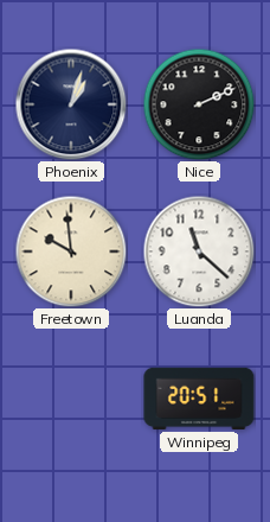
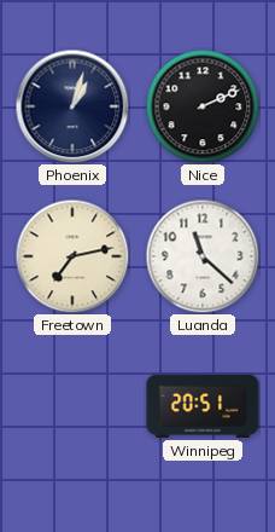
Freetown: 9:59 -> 7:13 (72, 256)
